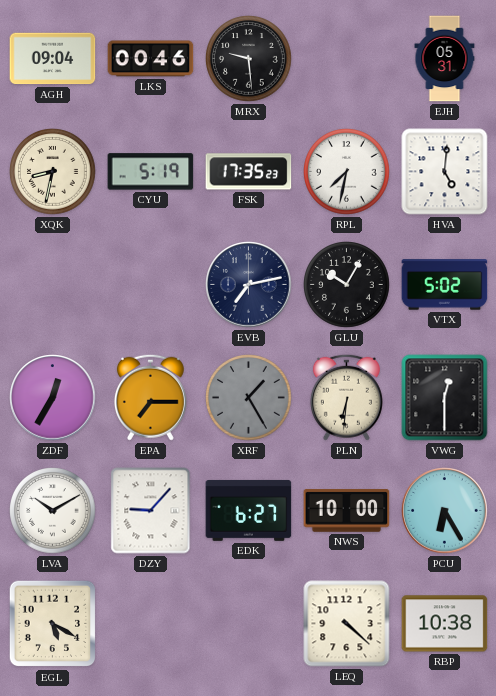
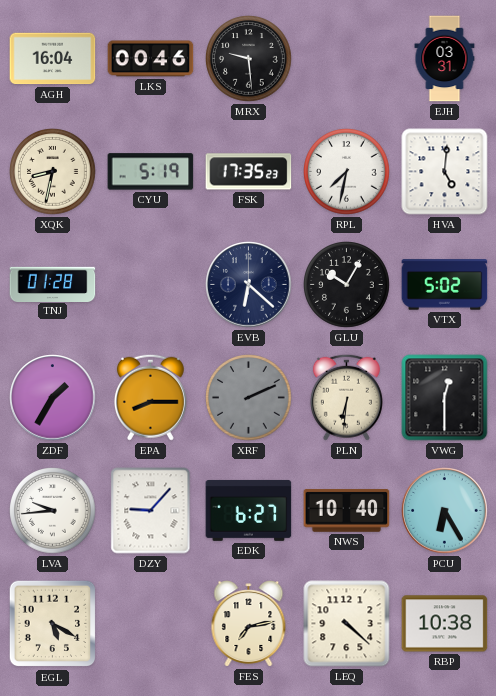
AGH: 09:04 -> 16:04 (53, 59)
EJH: 05:31 -> 03:31 (445, 59)
TNJ: none -> 01:28 (53, 284)
EVB: 7:13 -> 6:22 (249, 285)
ZDF: 12:35 -> 1:35 (53, 398)
EPA: 7:15 -> 8:15 (150, 397)
XRF: 1:25 -> 2:11 (249, 398)
LVA: 10:10 -> 9:44 (53, 511)
NWS: 10:00 -> 10:40 (347, 511)
FES: none -> 7:13 (249, 624)
